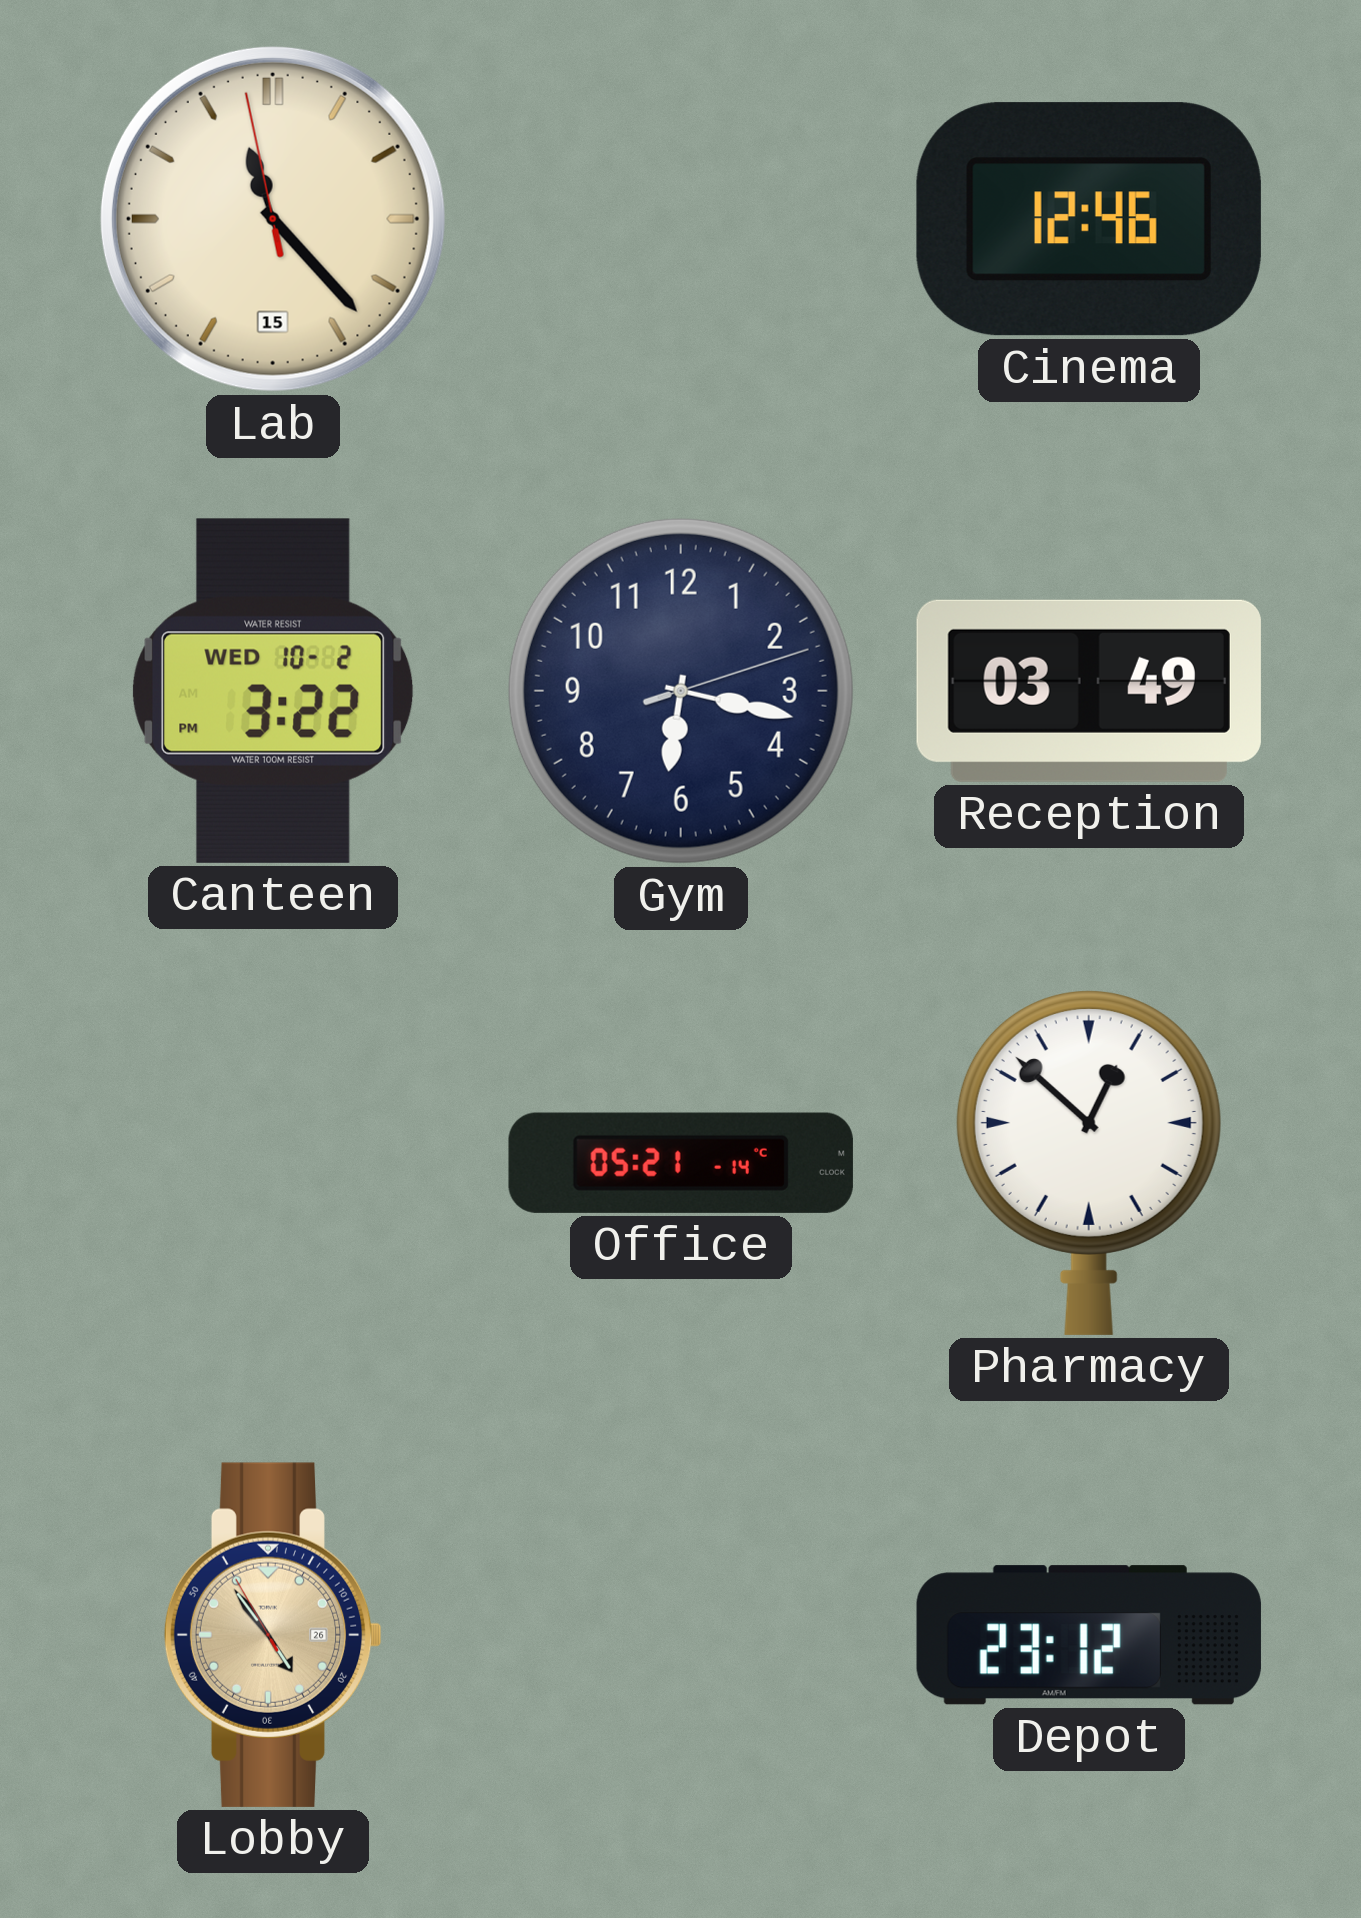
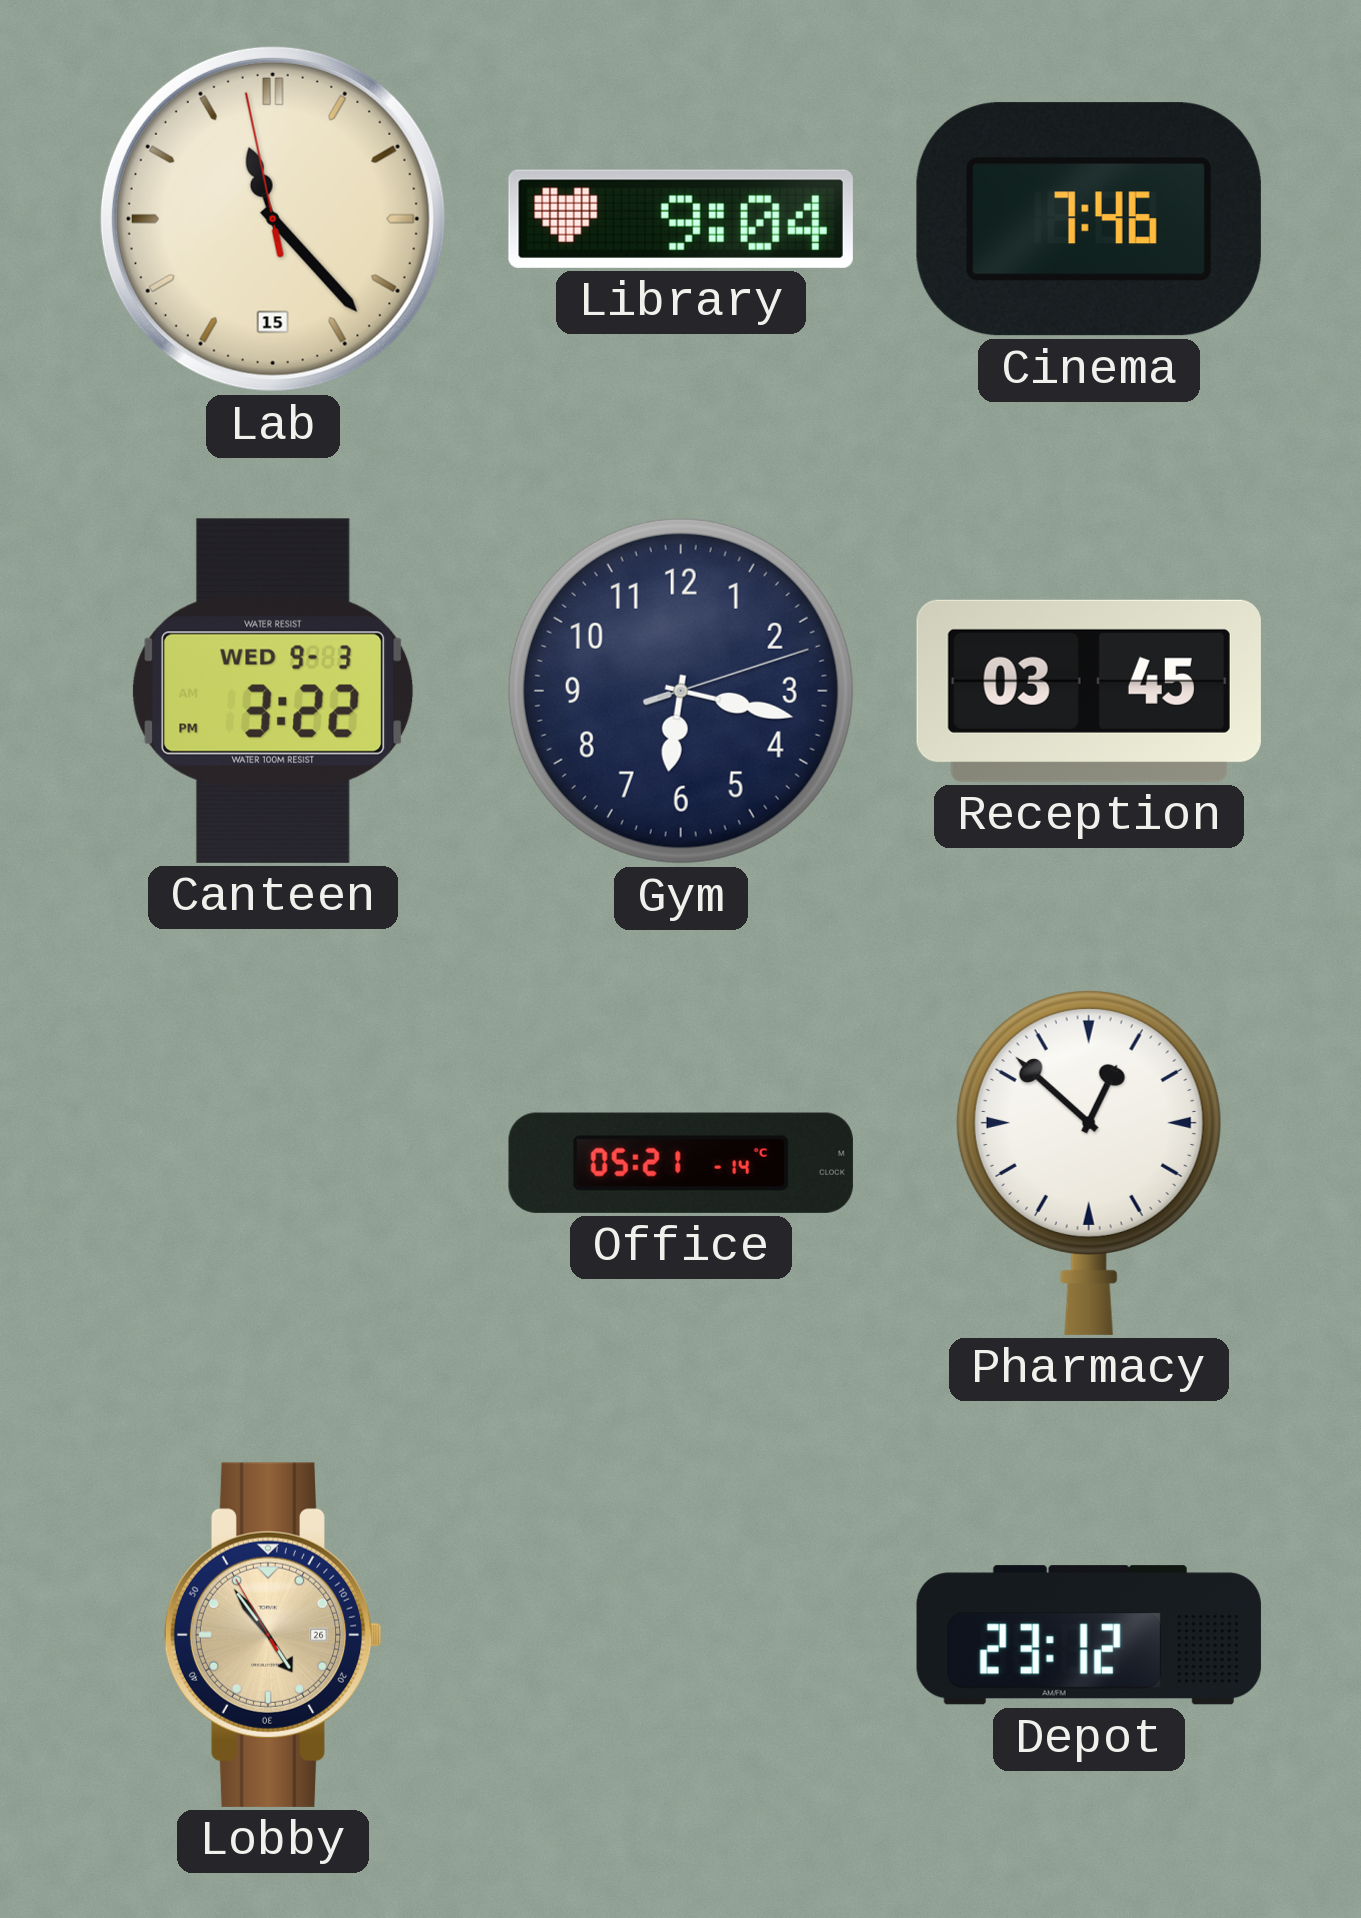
Library: none -> 9:04 (681, 219)
Cinema: 12:46 -> 7:46 (1089, 219)
Canteen date: WED 10-2 -> WED 9-3 (273, 691)
Reception: 03:49 -> 03:45 (1089, 691)
